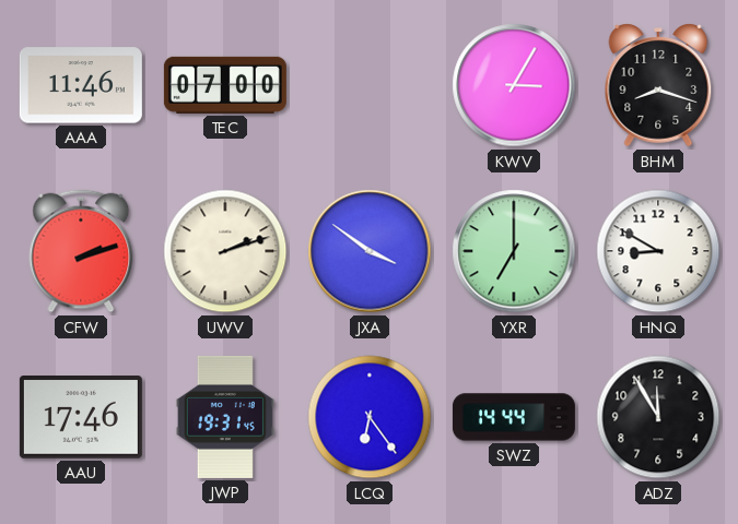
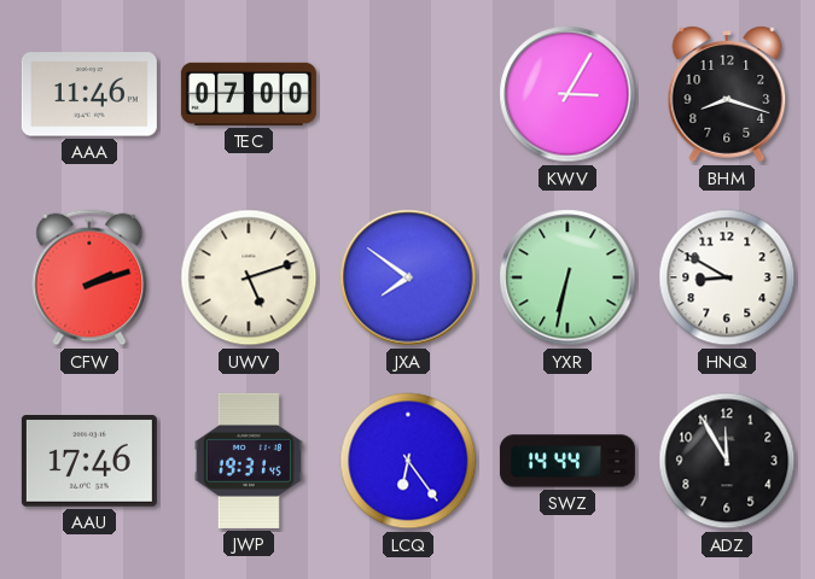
UWV: 2:12 -> 5:12 (249, 277)
JXA: 3:51 -> 7:51 (408, 277)
YXR: 7:00 -> 6:32 (567, 277)
